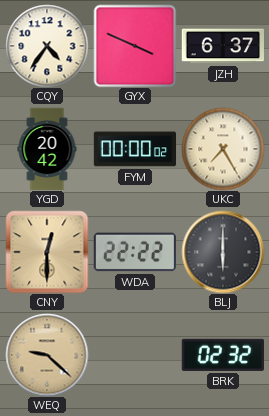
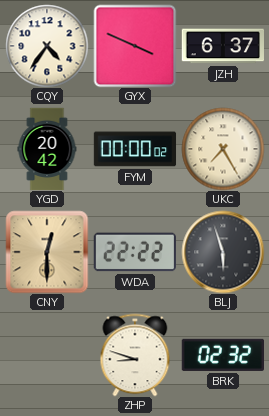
BLJ: 6:00 -> 5:57 (223, 252)
WEQ: 9:22 -> none (47, 355)
ZHP: none -> 8:48 (135, 355)
